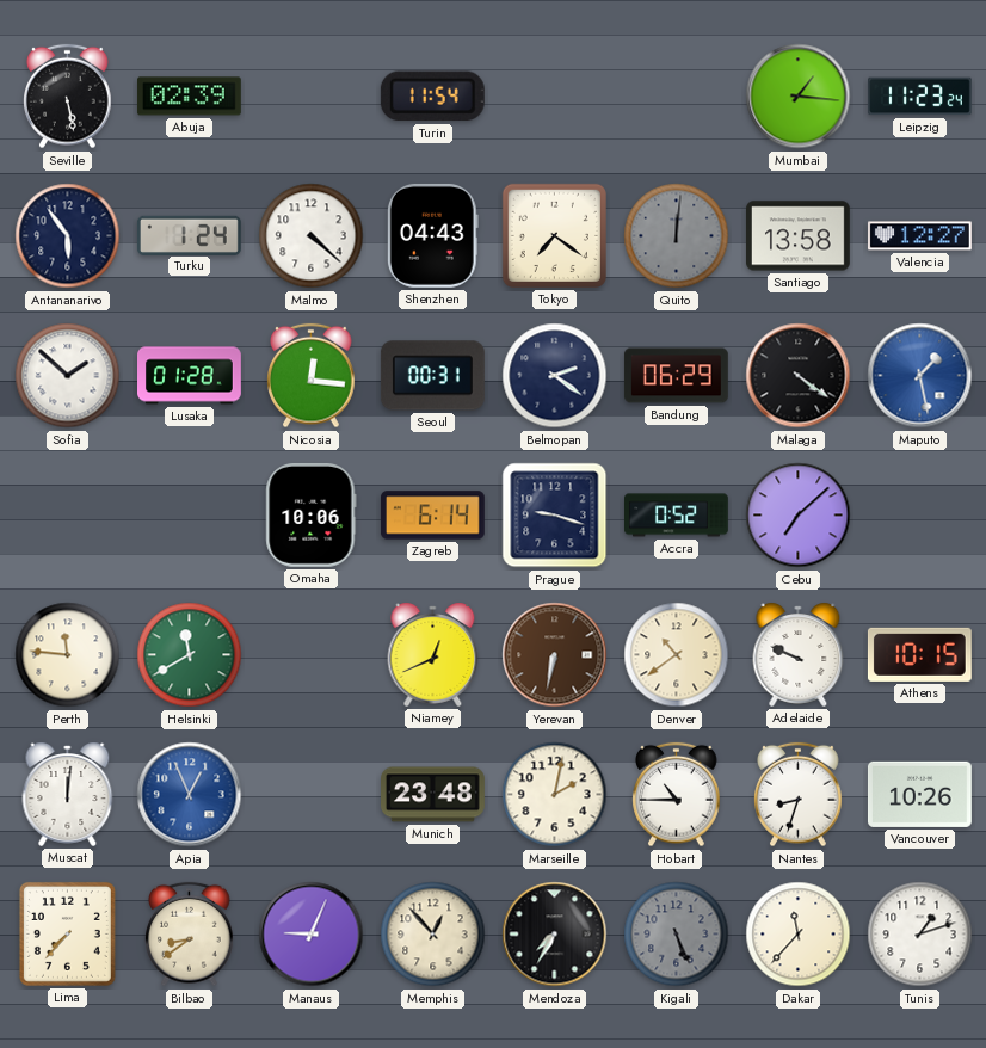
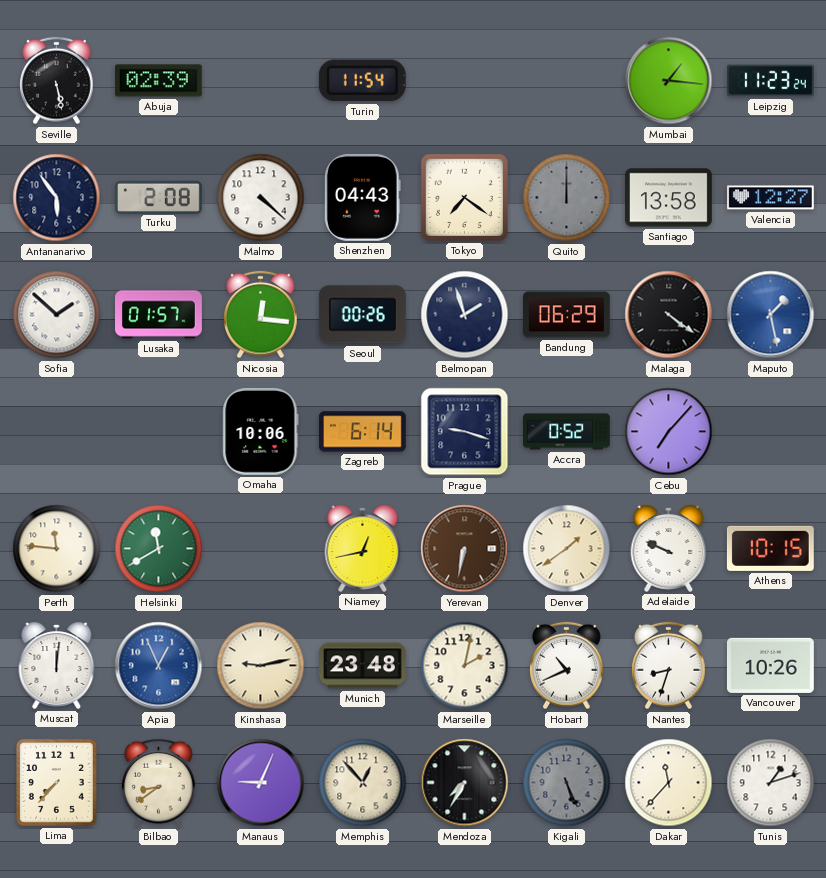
Turku: 1:24 -> 2:08 (159, 197)
Quito: 12:01 -> 12:00 (567, 198)
Lusaka: 01:28 -> 01:57 (159, 315)
Seoul: 00:31 -> 00:26 (362, 315)
Belmopan: 2:21 -> 1:57 (465, 315)
Cebu: 7:08 -> 7:07 (669, 432)
Niamey: 12:41 -> 12:43 (363, 548)
Denver: 10:39 -> 1:39 (567, 549)
Kinshasa: none -> 9:13 (261, 666)
Hobart: 10:45 -> 10:41 (567, 666)
